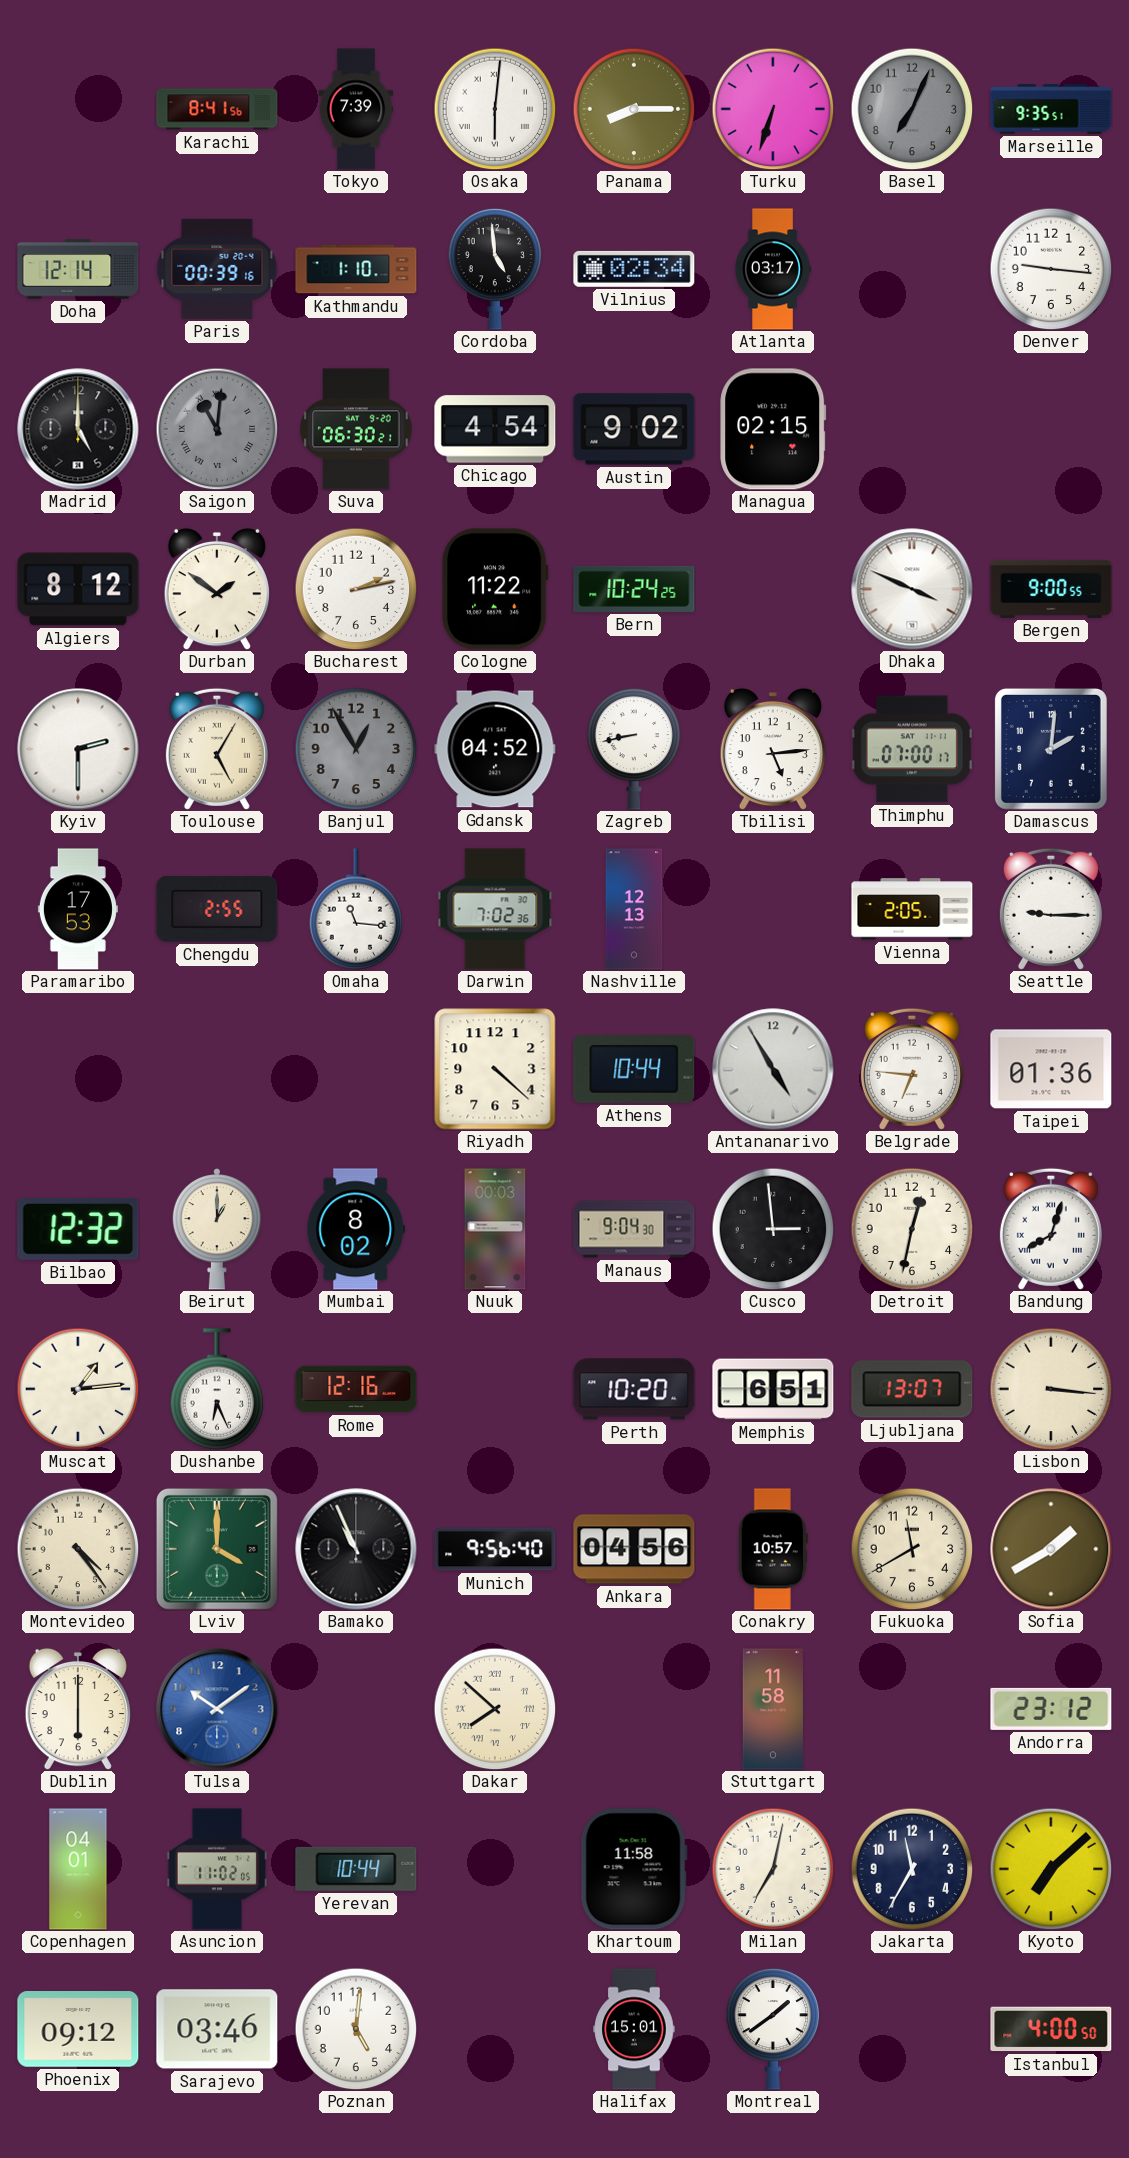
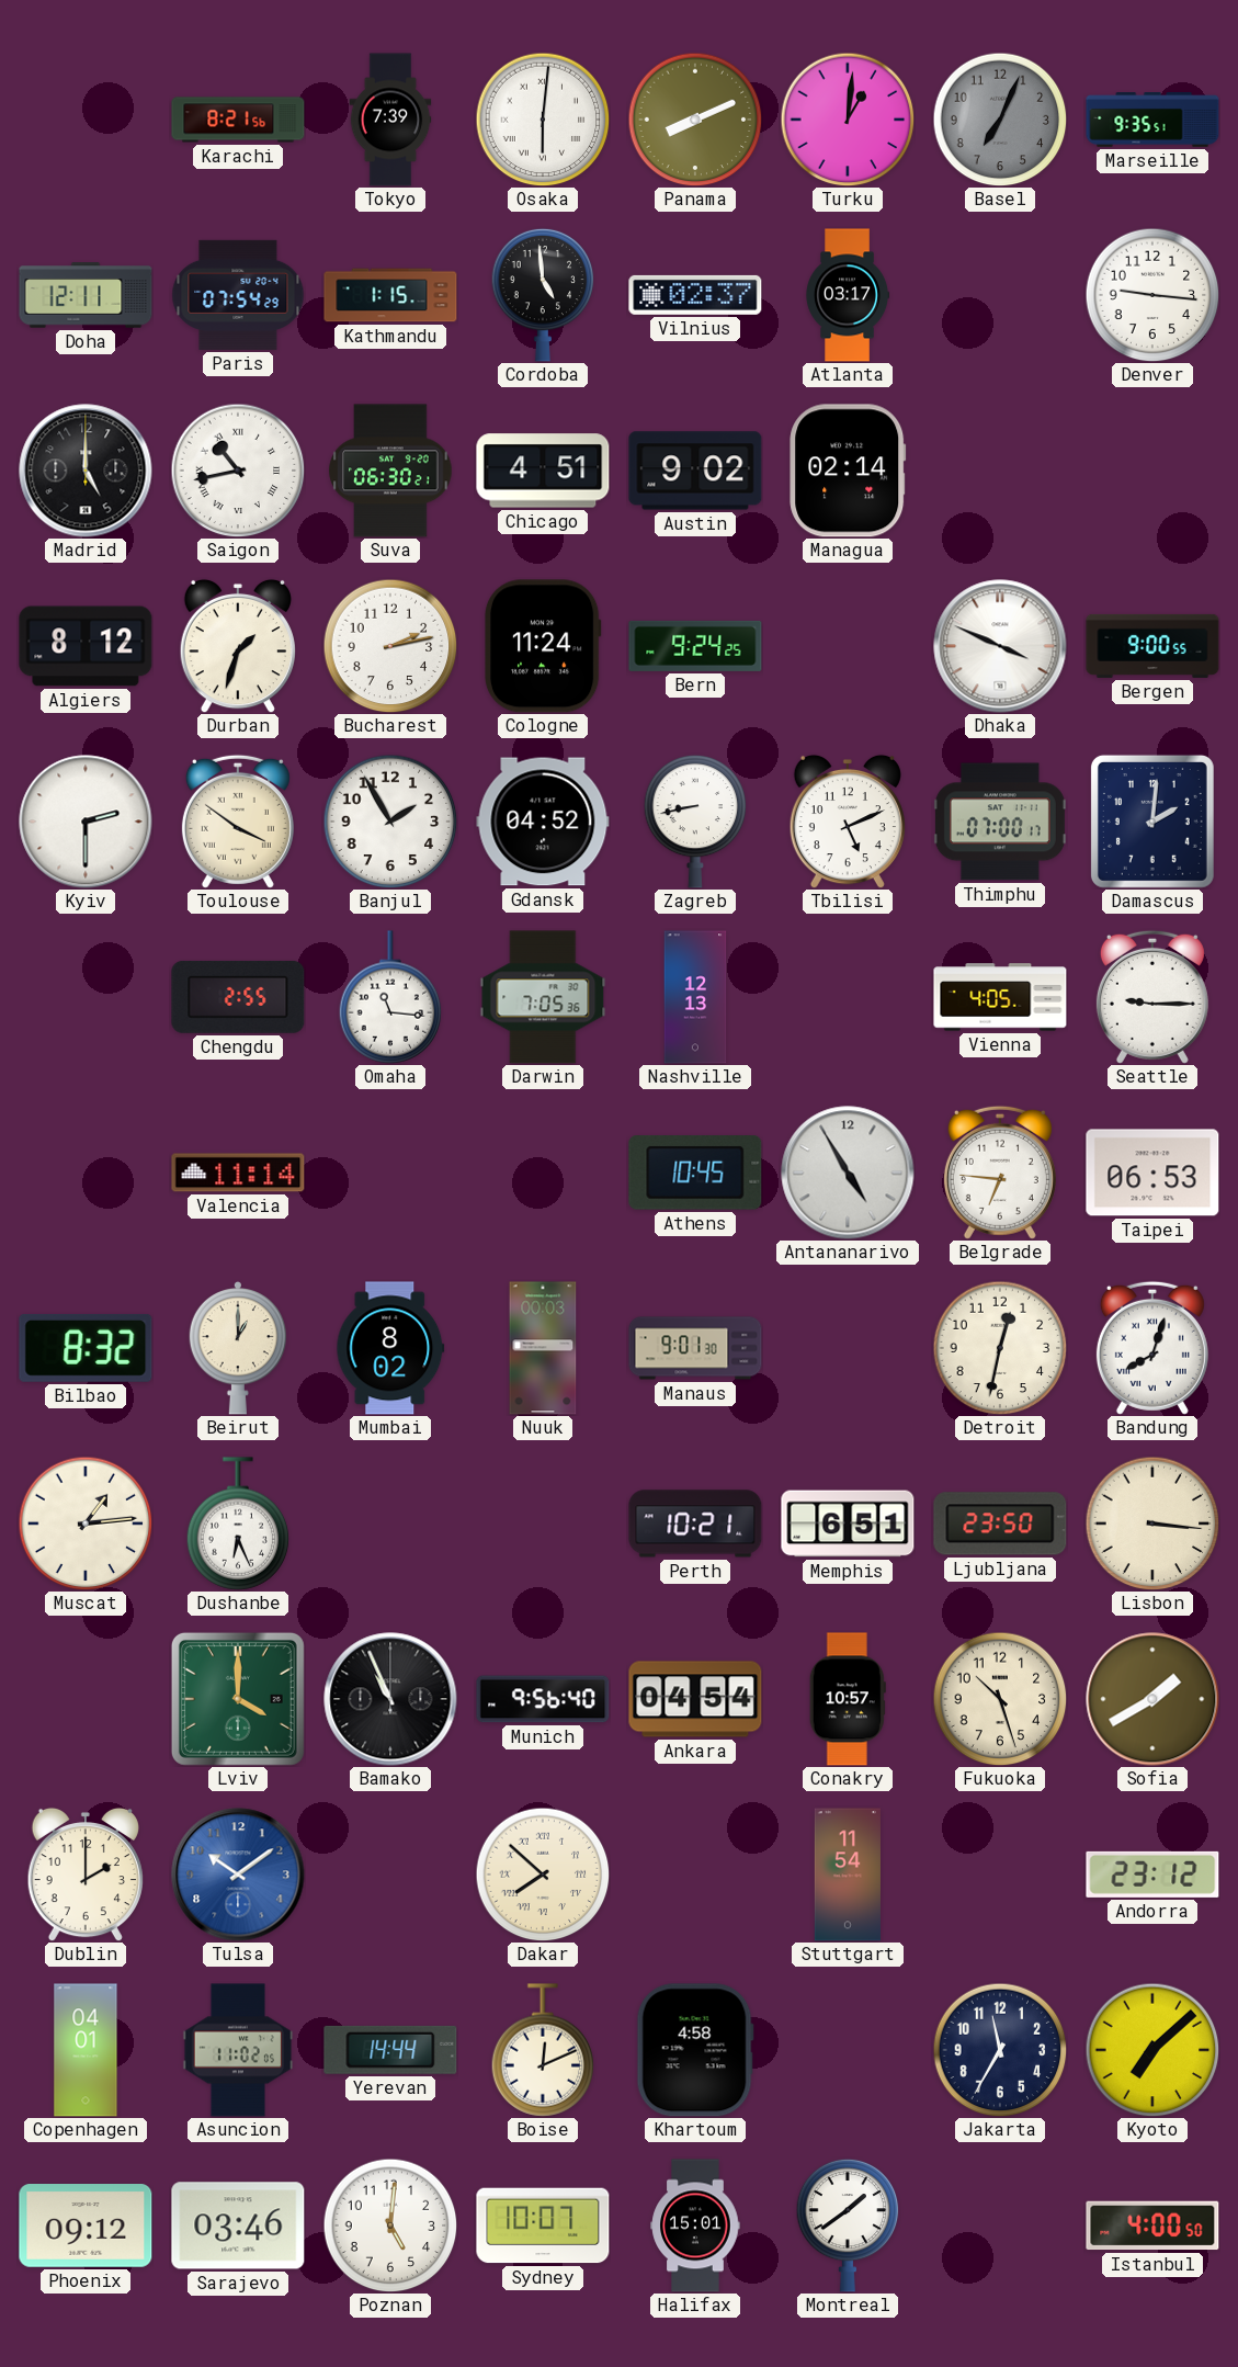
Karachi: 8:41 -> 8:21 (238, 120)
Panama: 8:15 -> 8:11 (695, 120)
Turku: 6:33 -> 1:01 (848, 120)
Doha: 12:14 -> 12:11 (86, 295)
Paris: 00:39 -> 07:54 (238, 295)
Kathmandu: 1:10 -> 1:15 (390, 295)
Vilnius: 02:34 -> 02:37 (695, 295)
Saigon: 11:01 -> 10:43 (238, 471)
Saigon dial: grey -> white (238, 471)
Chicago: 4:54 -> 4:51 (543, 471)
Managua: 02:15 -> 02:14 (848, 471)
Durban: 1:51 -> 1:33 (238, 646)
Cologne: 11:22 -> 11:24 (543, 646)
Bern: 10:24 -> 9:24 (695, 646)
Toulouse: 5:05 -> 3:51 (238, 822)
Banjul: 12:55 -> 1:55 (390, 822)
Banjul dial: grey -> white (390, 822)
Tbilisi: 5:14 -> 5:11 (848, 822)
Paramaribo: 17:53 -> none (78, 909)
Darwin: 7:02 -> 7:05 (543, 997)
Vienna: 2:05 -> 4:05 (1000, 997)
Valencia: none -> 11:14 (238, 1173)
Riyadh: 4:22 -> none (495, 1069)
Athens: 10:44 -> 10:45 (695, 1174)
Taipei: 01:36 -> 06:53 (1152, 1173)
Bilbao: 12:32 -> 8:32 (86, 1348)
Manaus: 9:04 -> 9:01 (695, 1348)
Cusco: 2:59 -> none (773, 1229)
Rome: 12:16 -> none (356, 1389)
Perth: 10:20 -> 10:21 (695, 1524)
Ljubljana: 13:07 -> 23:50 (1000, 1524)
Montevideo: 4:24 -> none (78, 1549)
Ankara: 04:56 -> 04:54 (695, 1699)
Fukuoka: 11:40 -> 10:27 (1000, 1699)
Dublin: 6:00 -> 2:00 (86, 1875)
Stuttgart: 11:58 -> 11:54 (848, 1875)
Yerevan: 10:44 -> 14:44 (390, 2050)
Boise: none -> 12:11 (543, 2050)
Khartoum: 11:58 -> 4:58 (695, 2050)
Milan: 7:02 -> none (773, 1869)
Sydney: none -> 10:07 (543, 2226)
